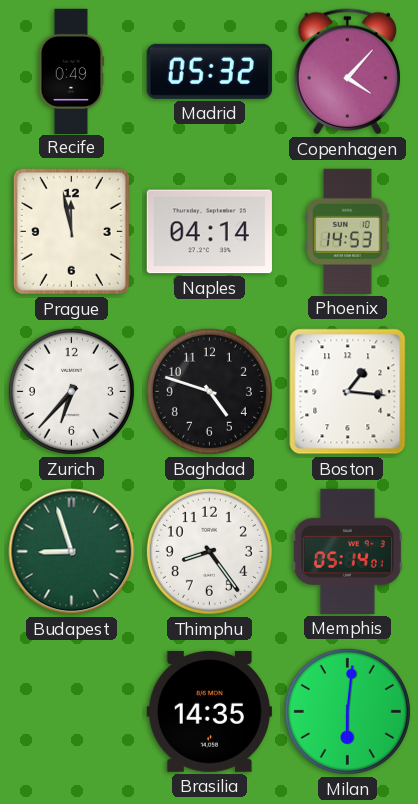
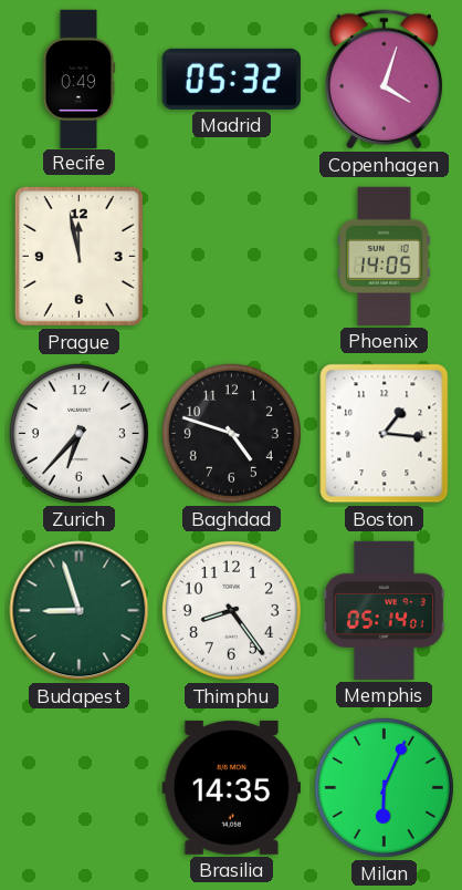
Copenhagen: 4:07 -> 4:03 (384, 80)
Naples: 04:14 -> none (209, 232)
Phoenix: 14:53 -> 14:05 (385, 256)
Milan: 6:01 -> 6:04 (384, 787)
